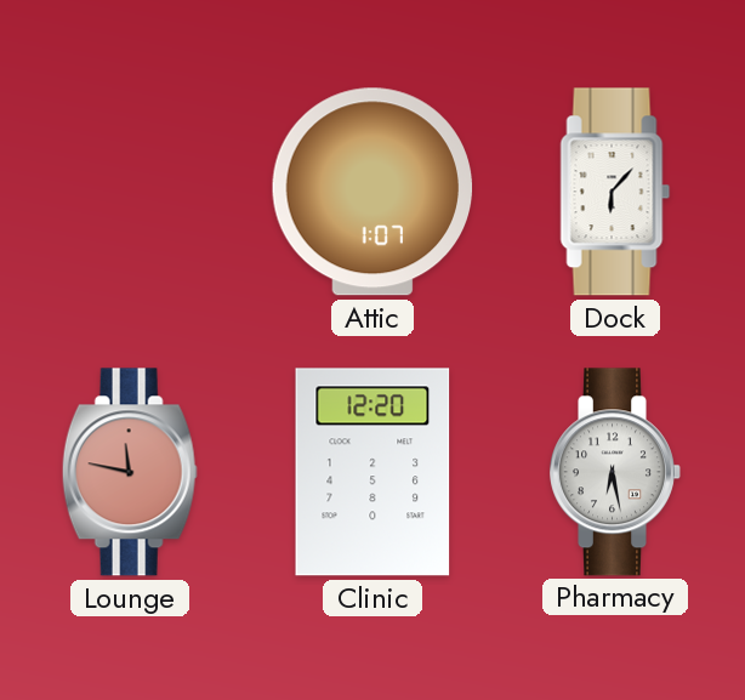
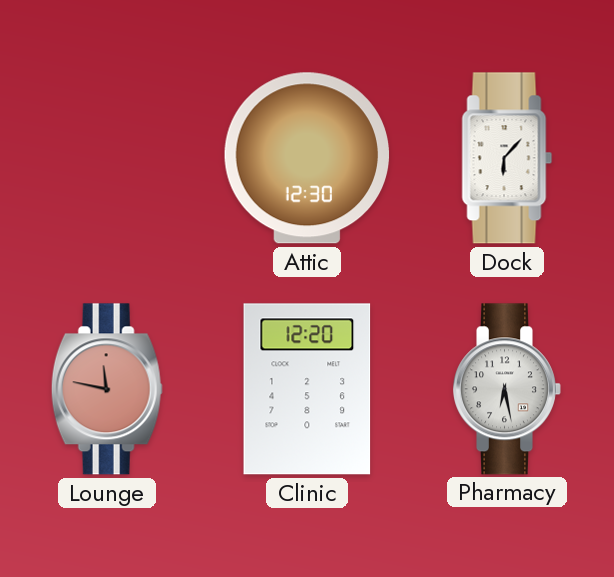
Attic: 1:07 -> 12:30 (307, 158)
